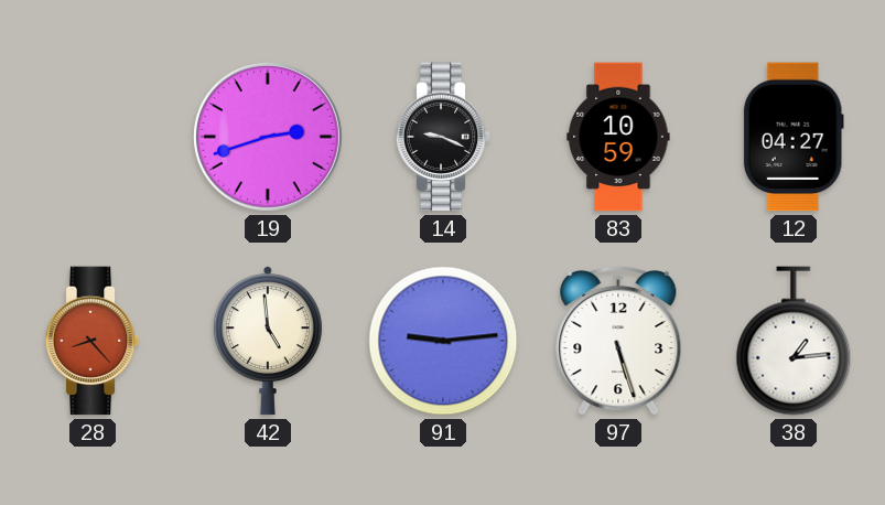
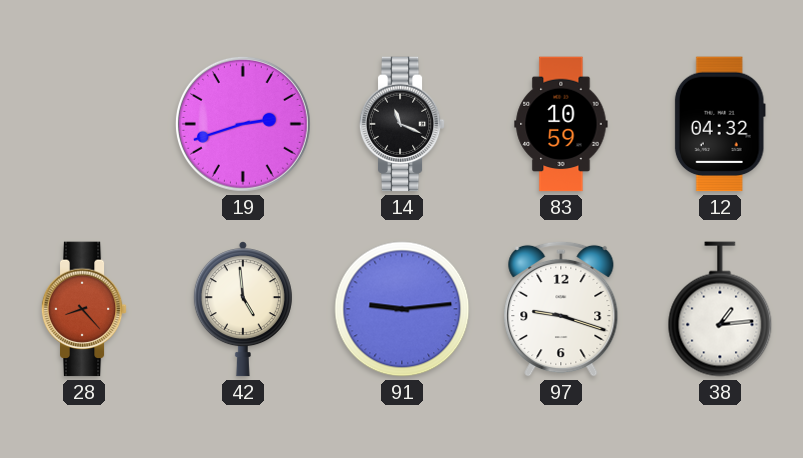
14: 9:19 -> 11:19 (402, 124)
12: 04:27 -> 04:32 (720, 124)
97: 5:27 -> 9:18 (561, 309)
